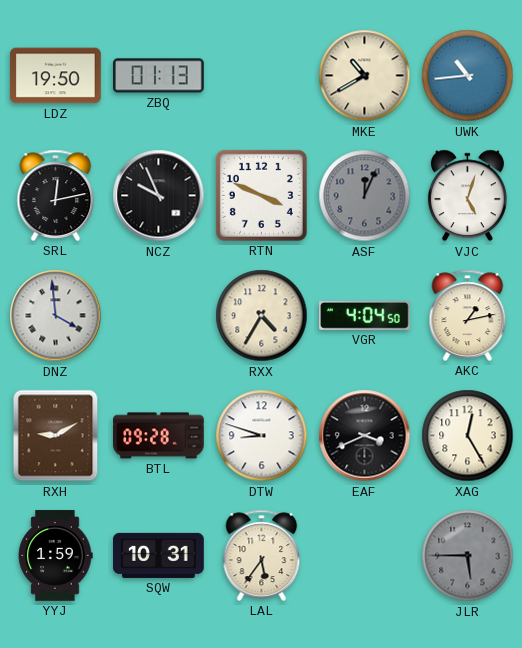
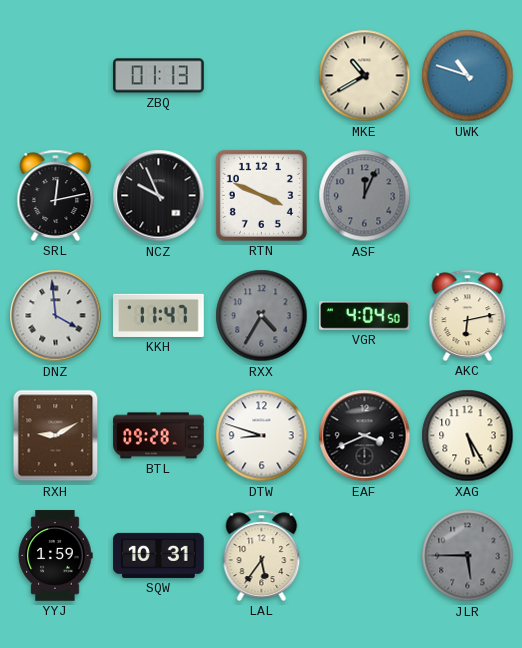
LDZ: 19:50 -> none (56, 76)
UWK: 10:44 -> 10:48 (468, 76)
VJC: 5:03 -> none (467, 196)
KKH: none -> 11:47 (159, 315)
RXX dial: cream -> grey (262, 316)
AKC: 1:13 -> 6:13 (468, 315)
XAG: 12:25 -> 5:25 (468, 436)
